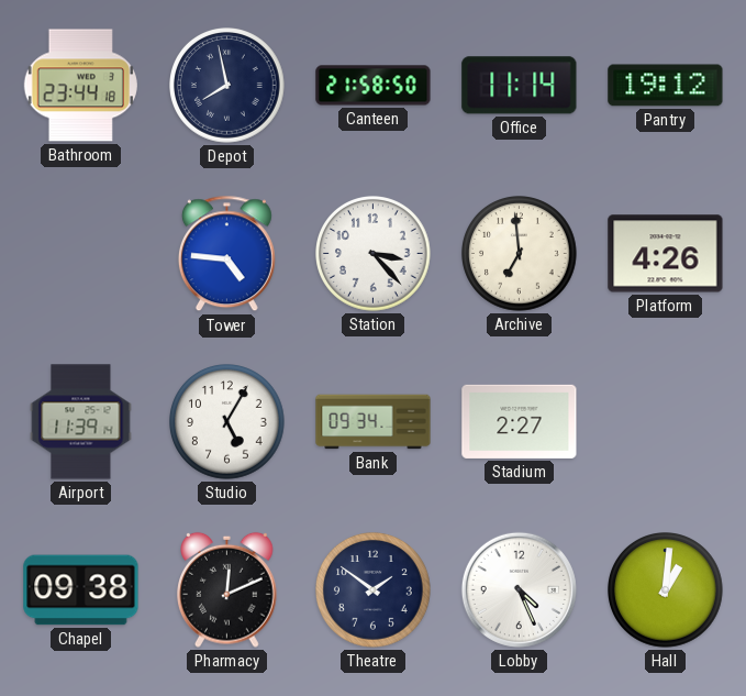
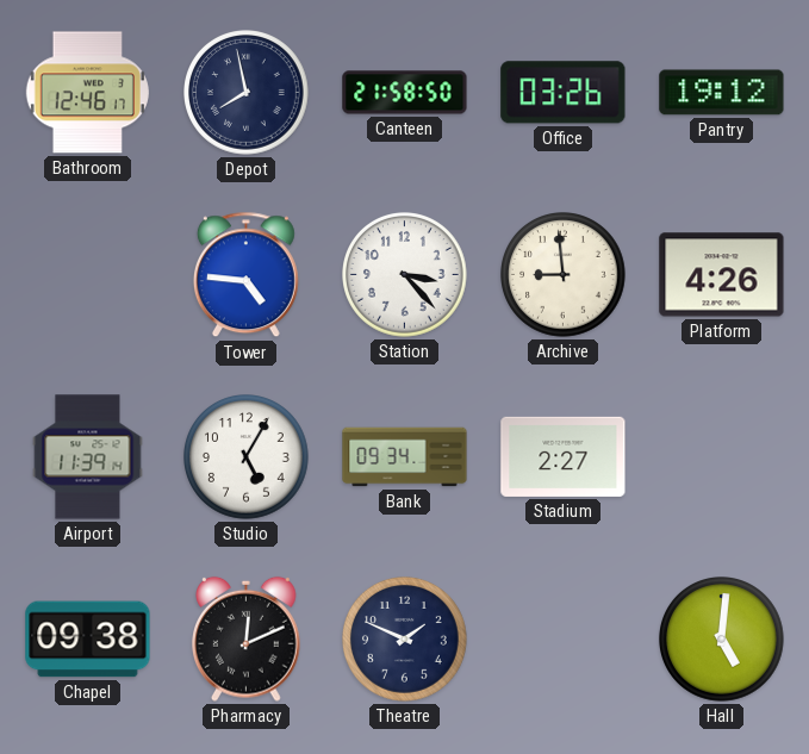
Bathroom: 23:44 -> 12:46 (87, 93)
Office: 11:14 -> 03:26 (564, 93)
Archive: 6:59 -> 8:59 (564, 275)
Theatre: 1:51 -> 1:49 (405, 640)
Lobby: 4:26 -> none (519, 589)
Hall: 1:01 -> 5:01 (722, 640)
